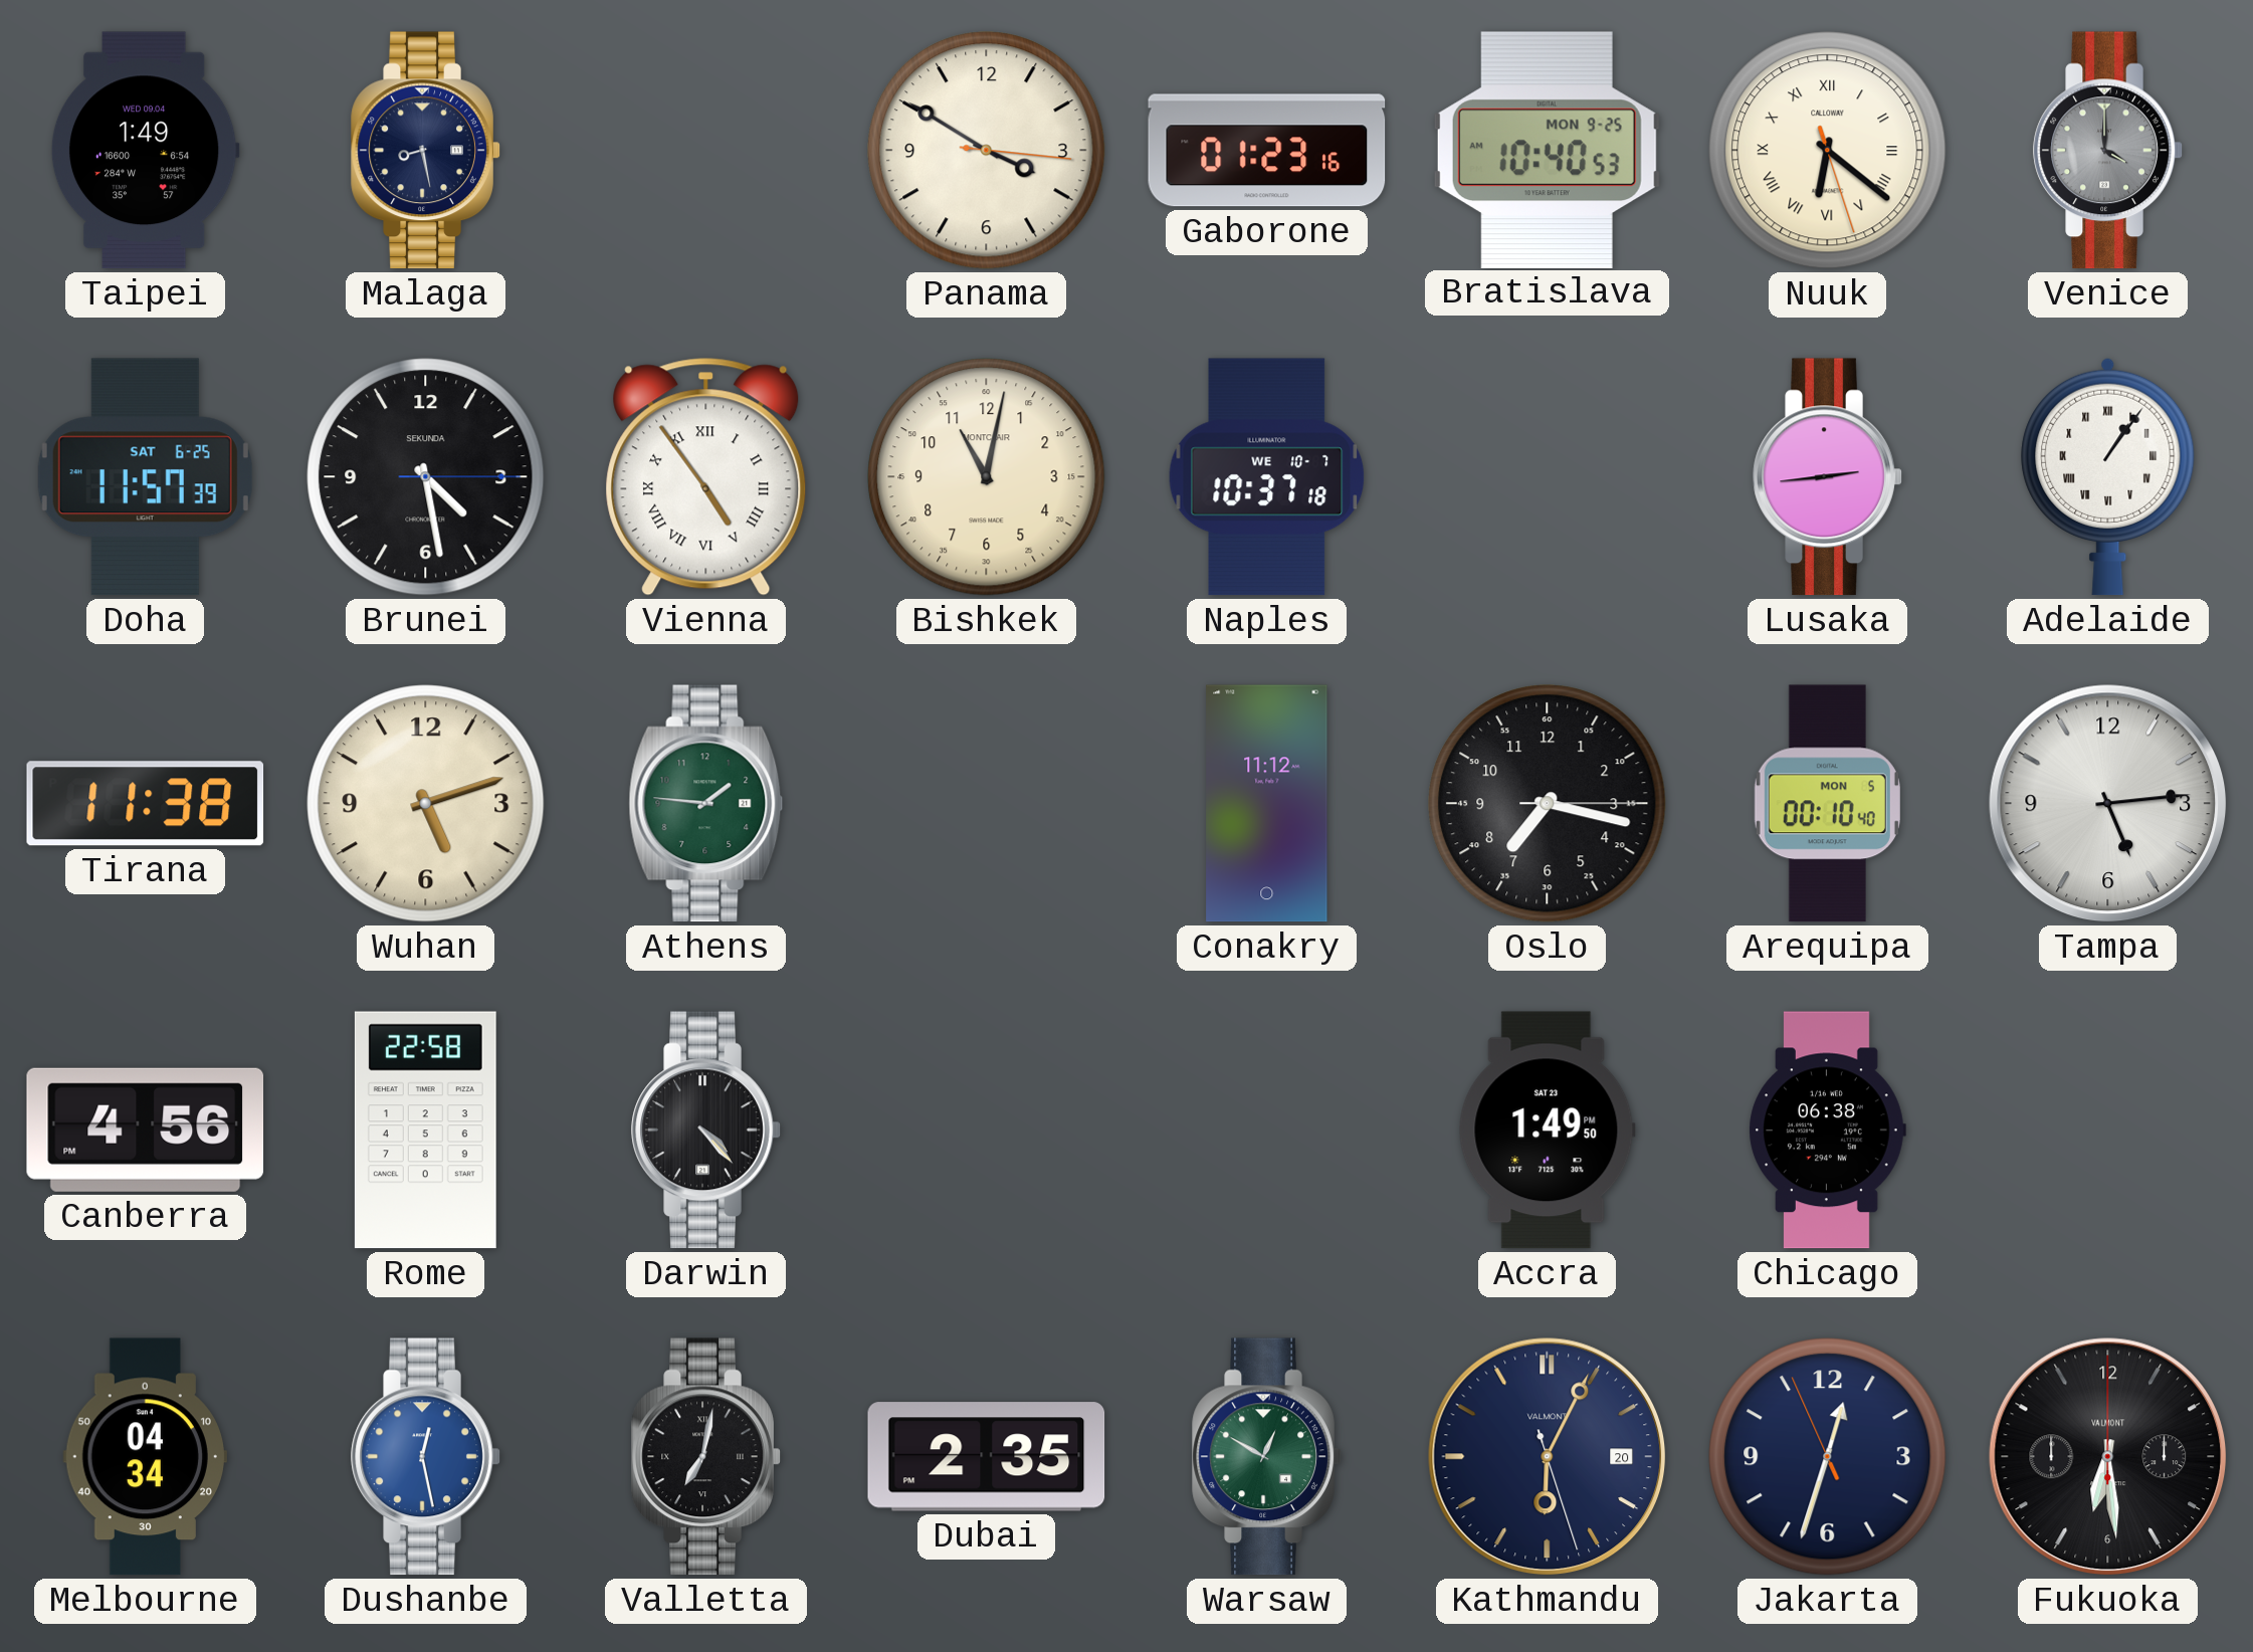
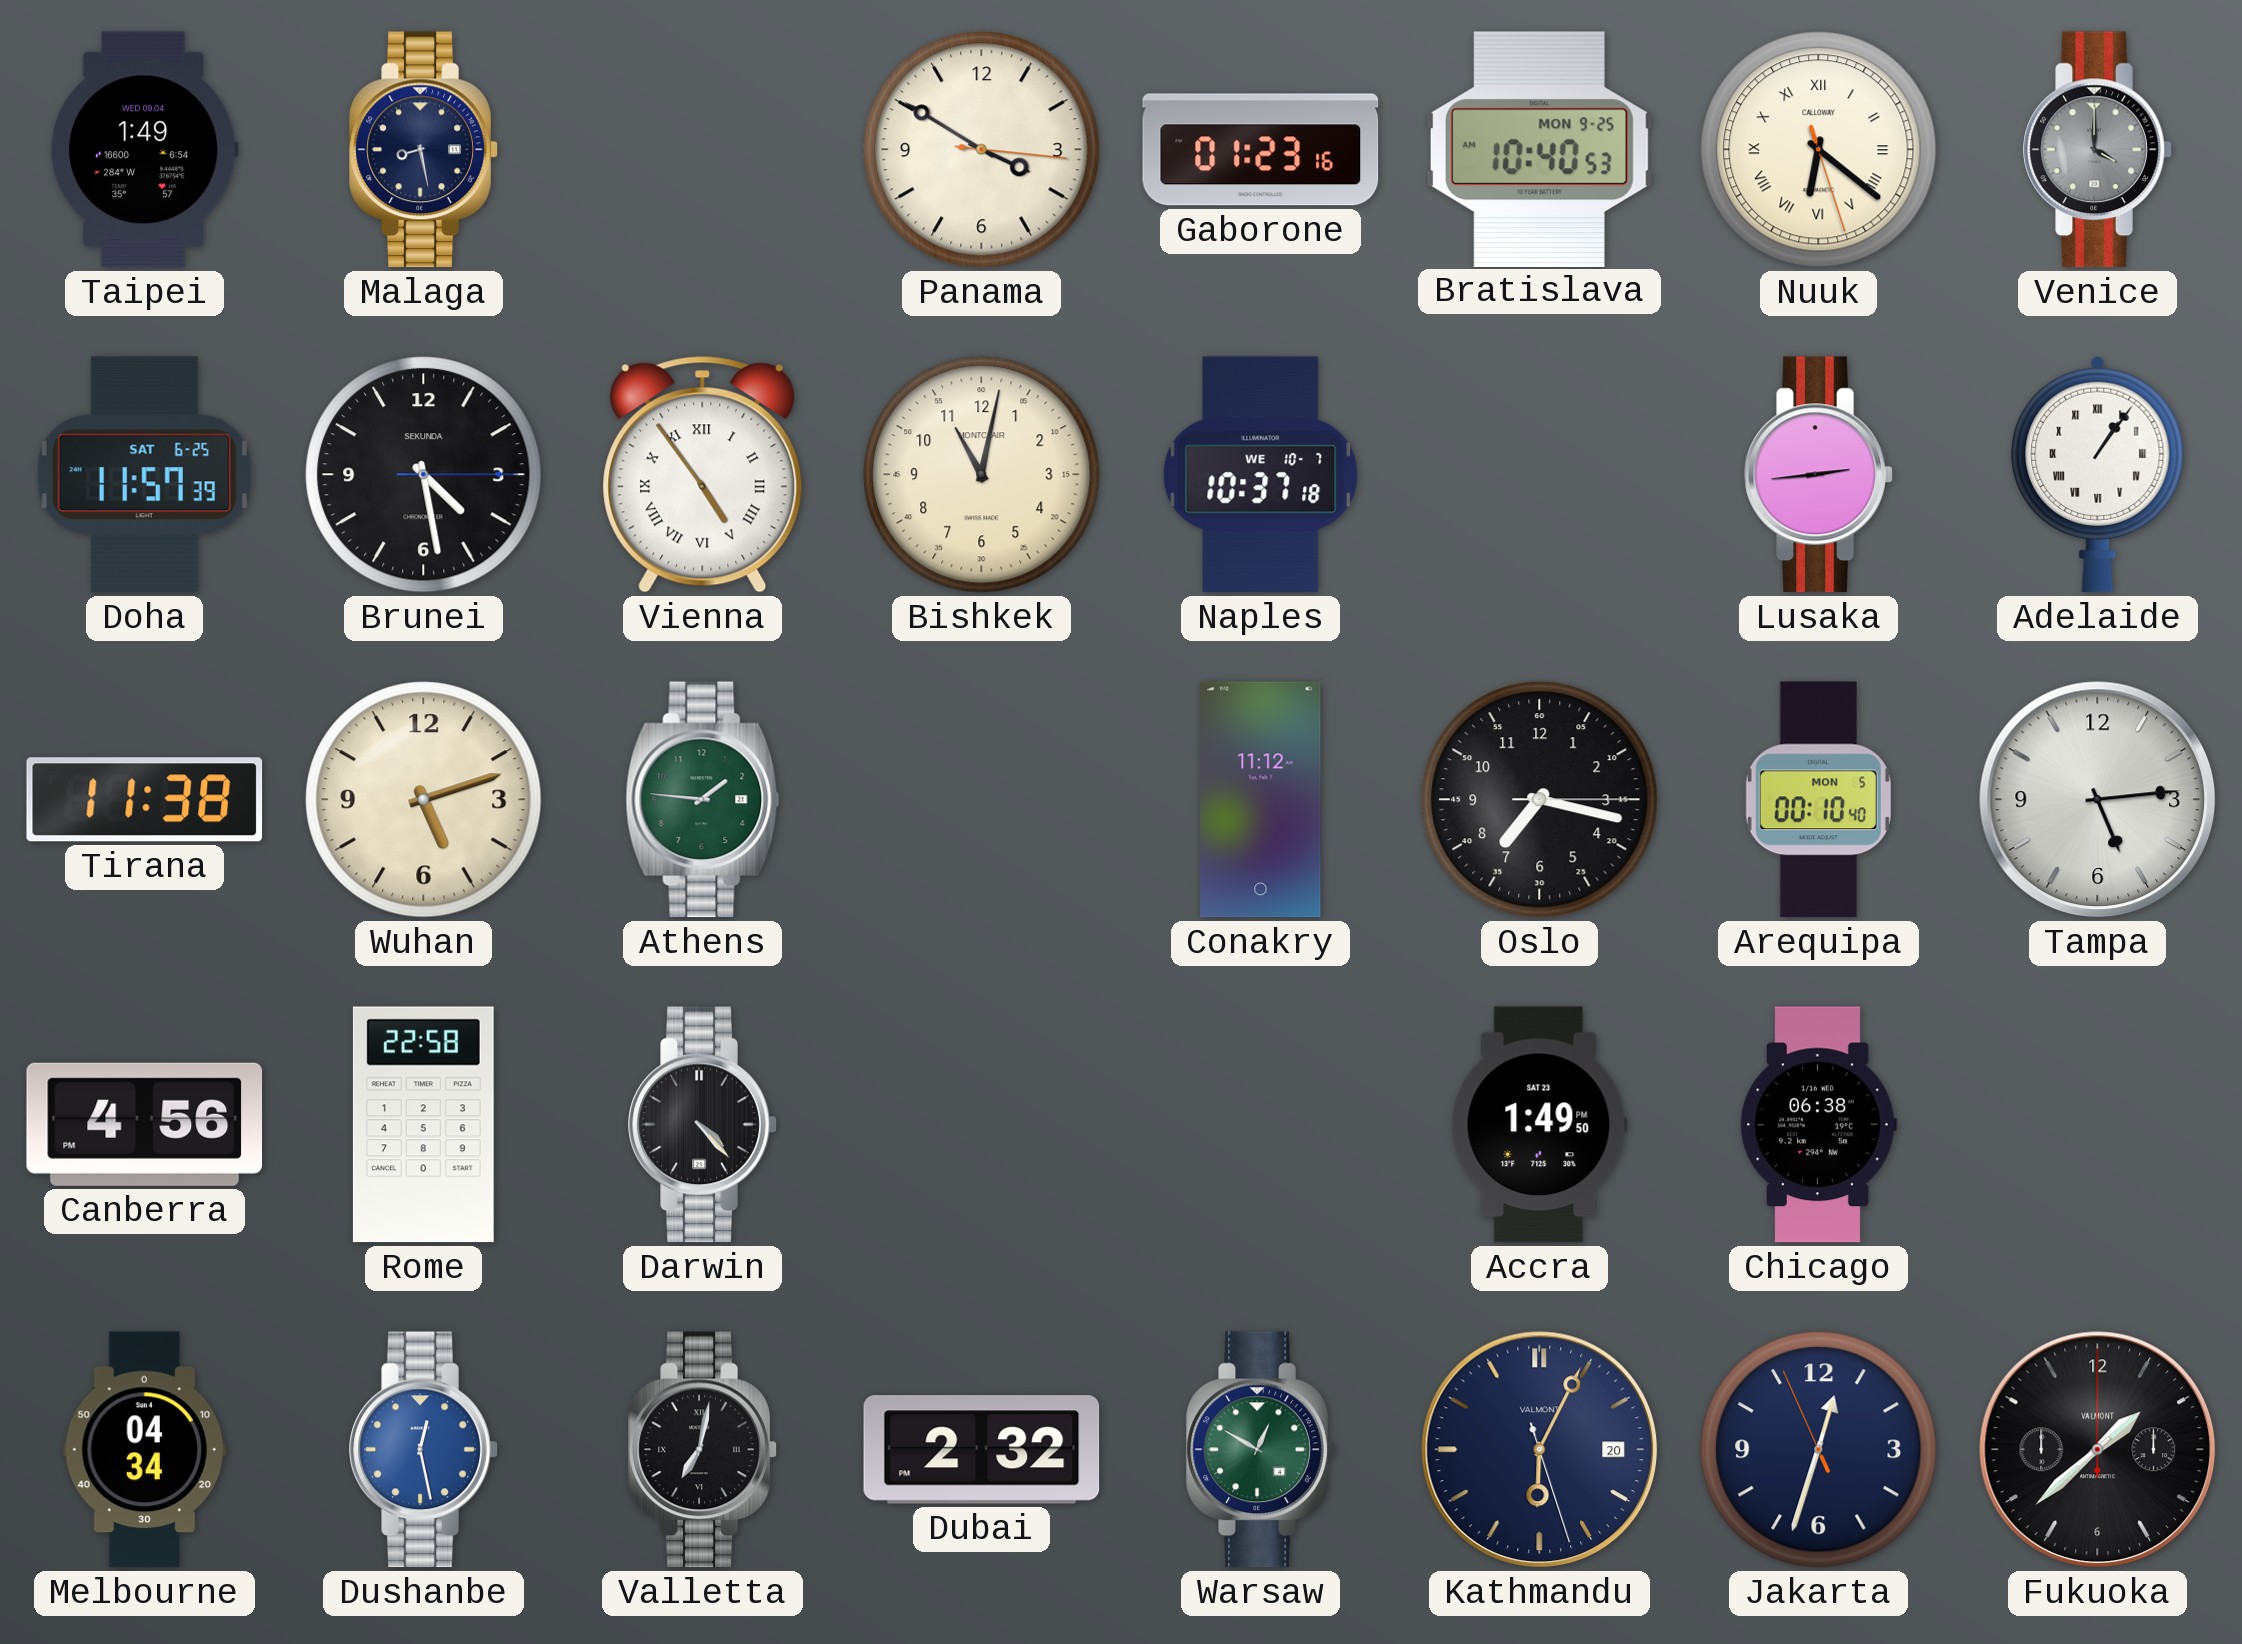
Dubai: 2:35 -> 2:32 (982, 1450)
Fukuoka: 6:29 -> 1:38 (2098, 1450)
